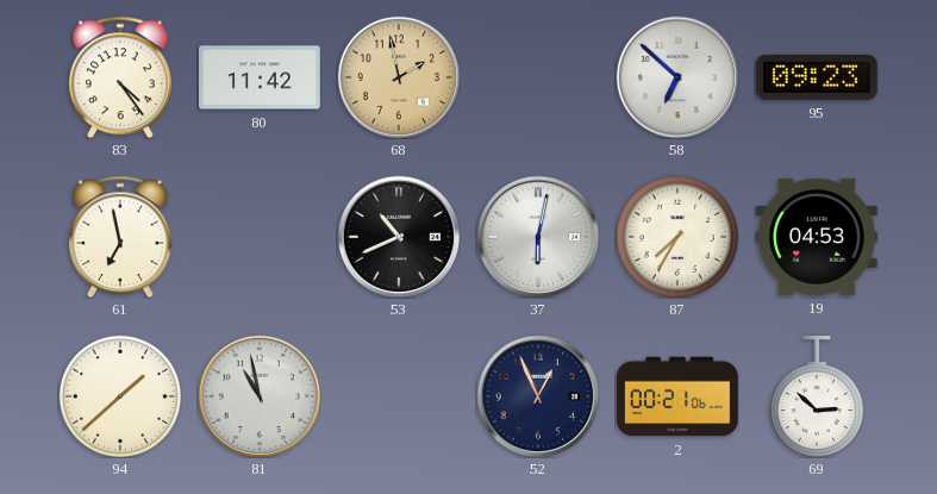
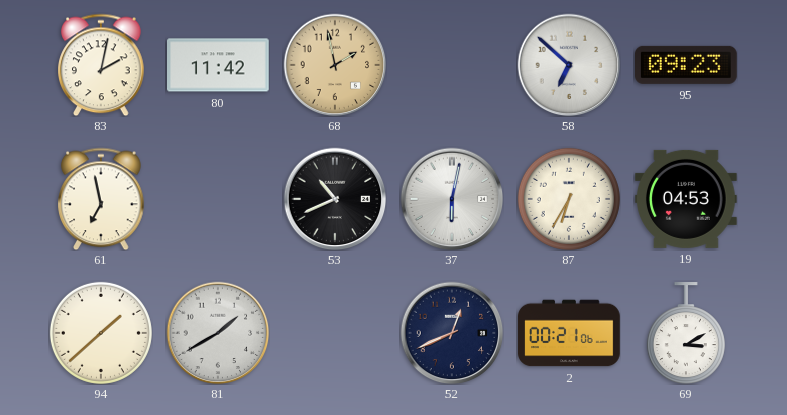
83: 4:24 -> 2:02 (102, 65)
87: 7:35 -> 6:35 (569, 199)
81: 10:58 -> 1:40 (218, 333)
52: 12:56 -> 12:41 (452, 333)
69: 2:52 -> 3:10 (686, 333)
